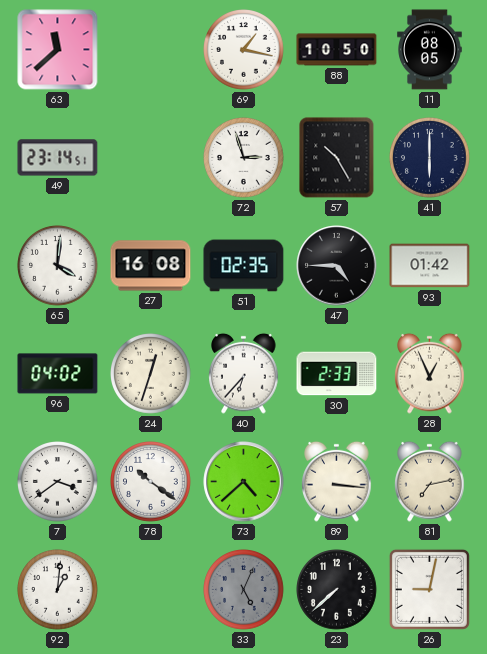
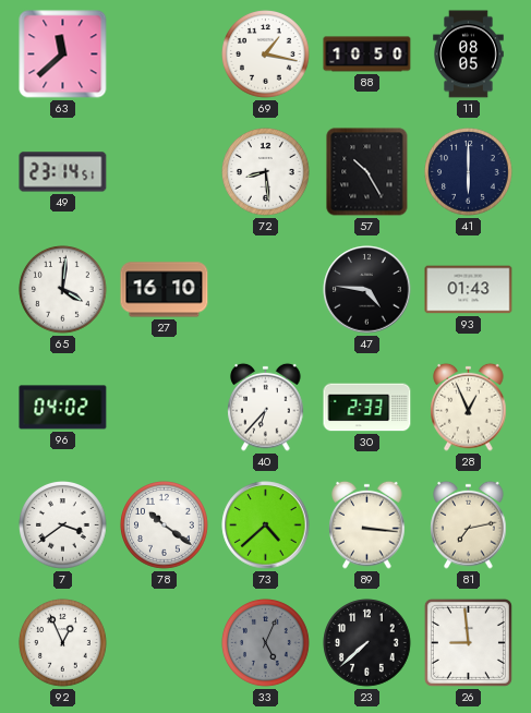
72: 2:57 -> 8:29 (266, 172)
27: 16:08 -> 16:10 (165, 290)
51: 02:35 -> none (244, 266)
47: 4:45 -> 4:46 (367, 290)
93: 01:42 -> 01:43 (469, 290)
24: 12:33 -> none (151, 374)
92: 1:01 -> 12:56 (63, 643)
26: 9:02 -> 8:59 (468, 642)
